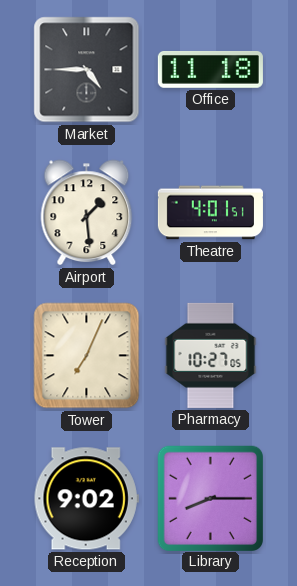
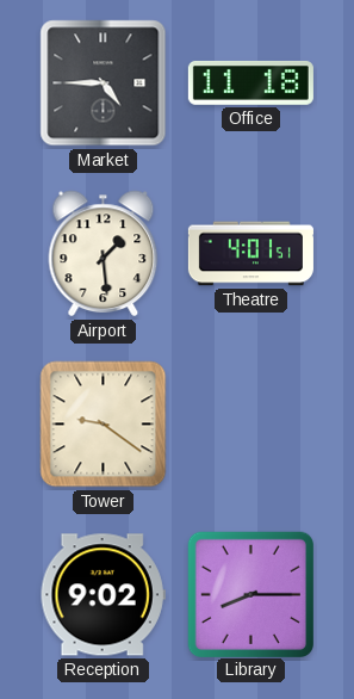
Tower: 7:04 -> 9:21 (104, 425)
Pharmacy: 10:27 -> none (211, 355)
